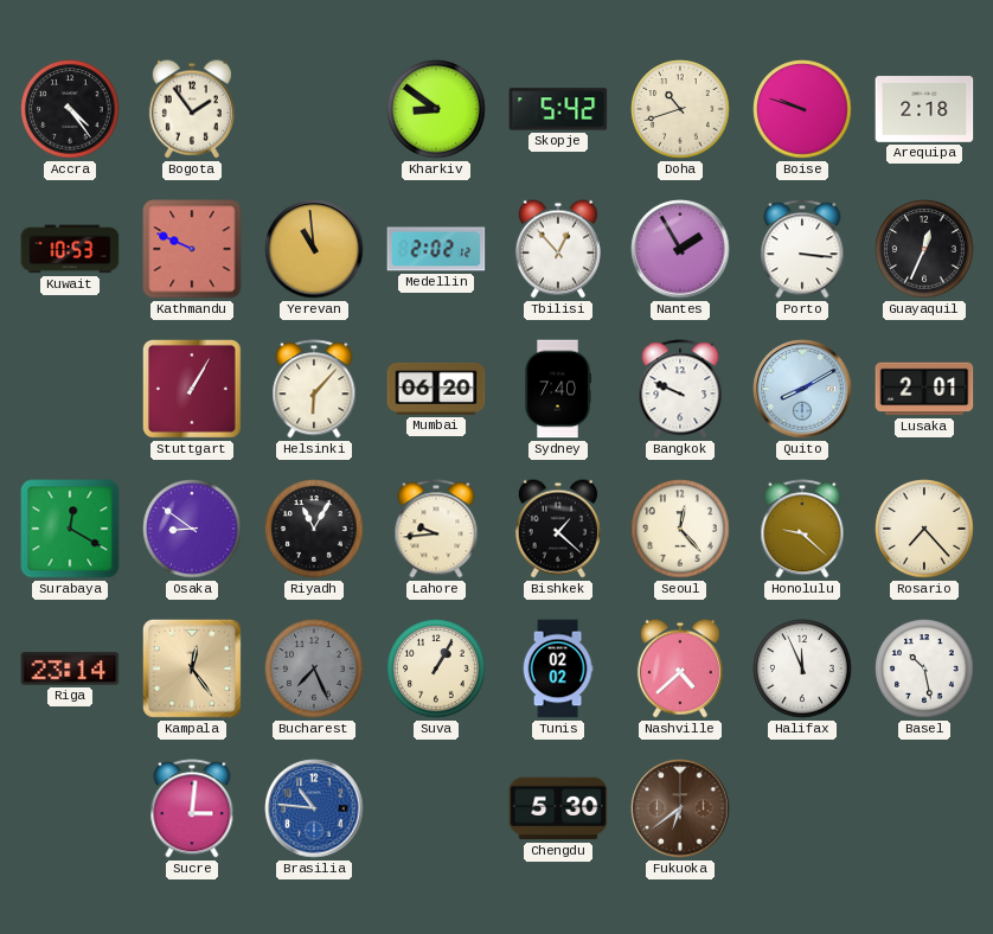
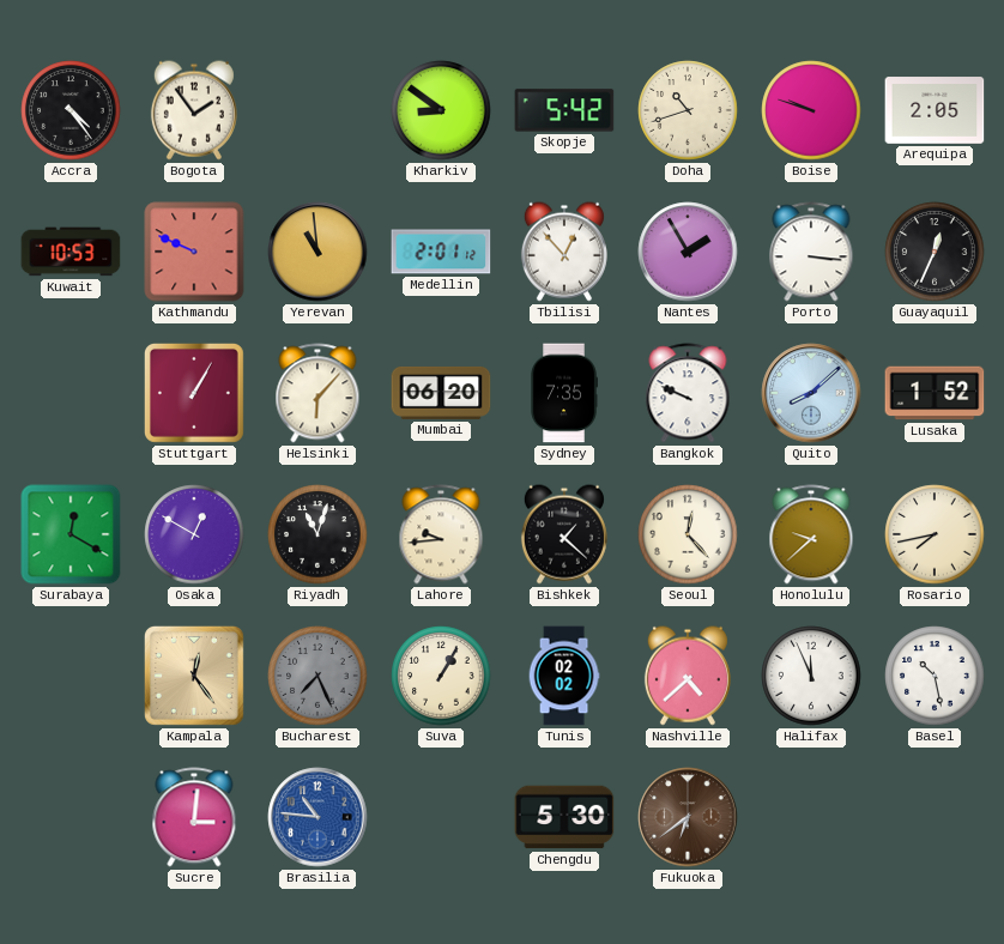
Arequipa: 2:18 -> 2:05 (935, 110)
Medellin: 2:02 -> 2:01 (441, 252)
Sydney: 7:40 -> 7:35 (564, 393)
Quito: 8:10 -> 8:08 (811, 393)
Lusaka: 2:01 -> 1:52 (935, 393)
Osaka: 8:51 -> 12:50 (194, 534)
Riyadh: 11:05 -> 11:03 (317, 534)
Honolulu: 9:22 -> 9:38 (811, 534)
Rosario: 7:23 -> 7:43 (935, 534)
Riga: 23:14 -> none (70, 668)
